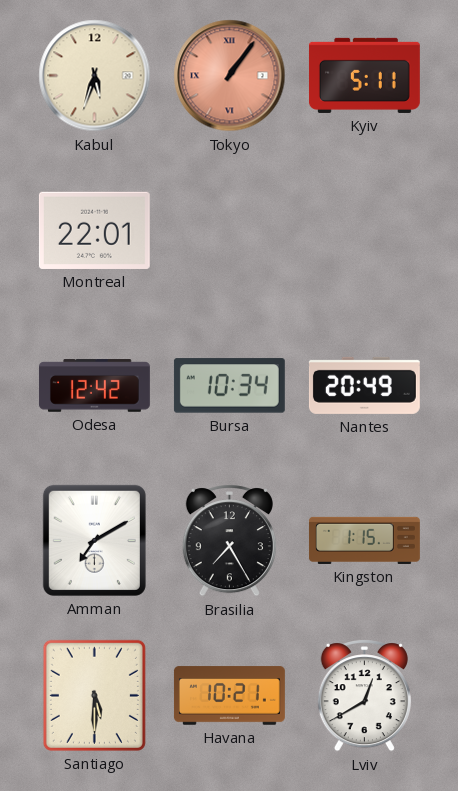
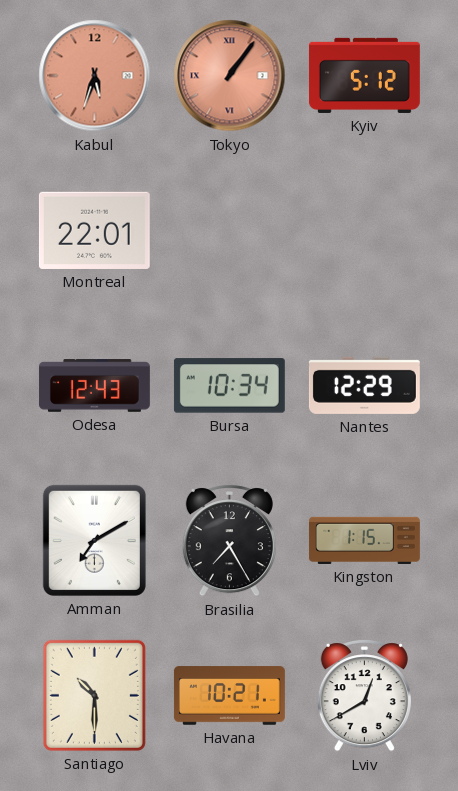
Kabul dial: cream -> salmon (95, 76)
Kyiv: 5:11 -> 5:12 (364, 75)
Odesa: 12:42 -> 12:43 (94, 386)
Nantes: 20:49 -> 12:29 (364, 385)
Santiago: 5:30 -> 10:30 (94, 695)
